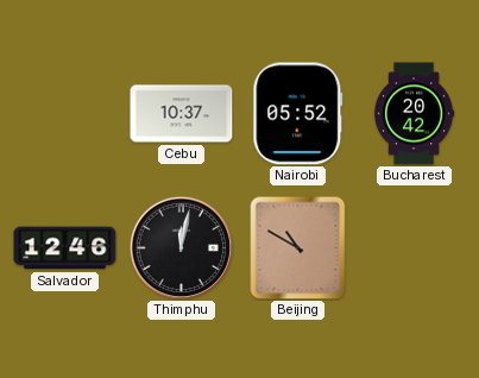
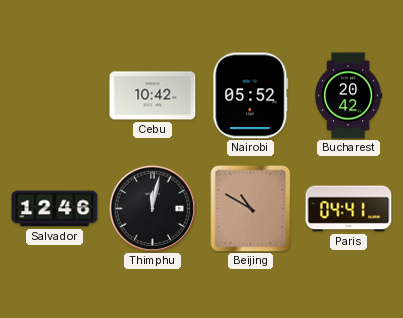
Cebu: 10:37 -> 10:42 (153, 96)
Paris: none -> 04:41 (349, 209)
